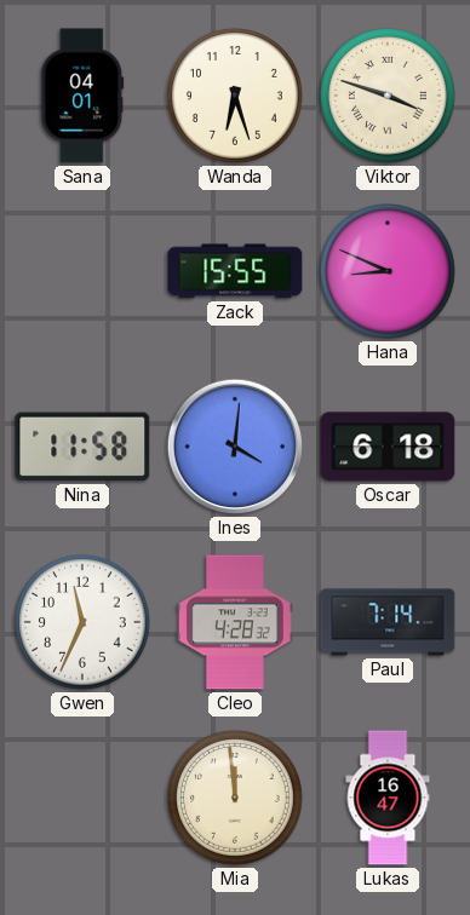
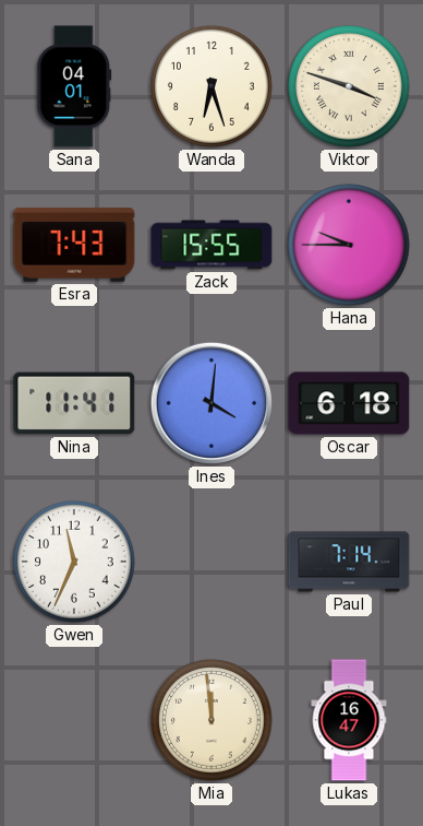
Esra: none -> 7:43 (74, 245)
Hana: 8:49 -> 9:45 (349, 245)
Nina: 11:58 -> 11:41 (74, 403)
Cleo: 4:28 -> none (235, 622)
